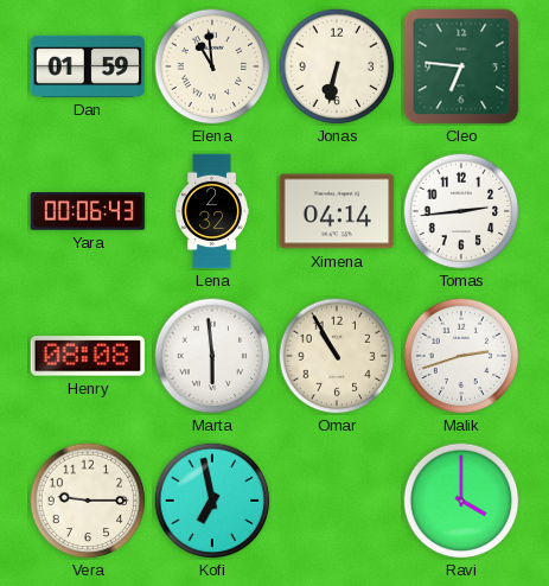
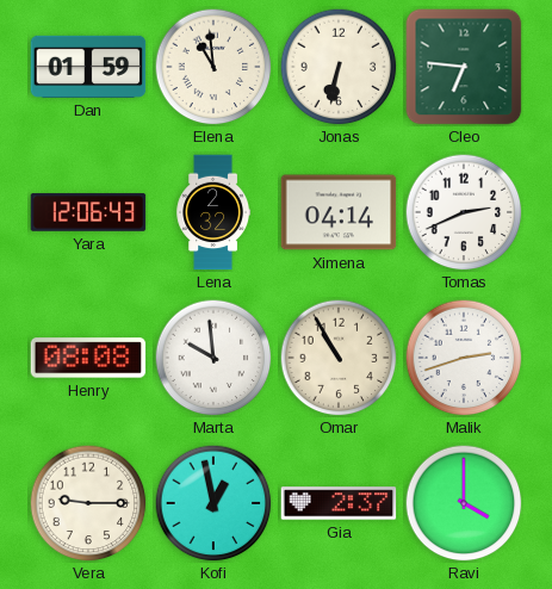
Yara: 00:06 -> 12:06 (88, 212)
Tomas: 2:44 -> 2:41 (464, 212)
Marta: 5:59 -> 9:59 (213, 358)
Kofi: 6:58 -> 12:58 (213, 503)
Gia: none -> 2:37 (339, 503)
